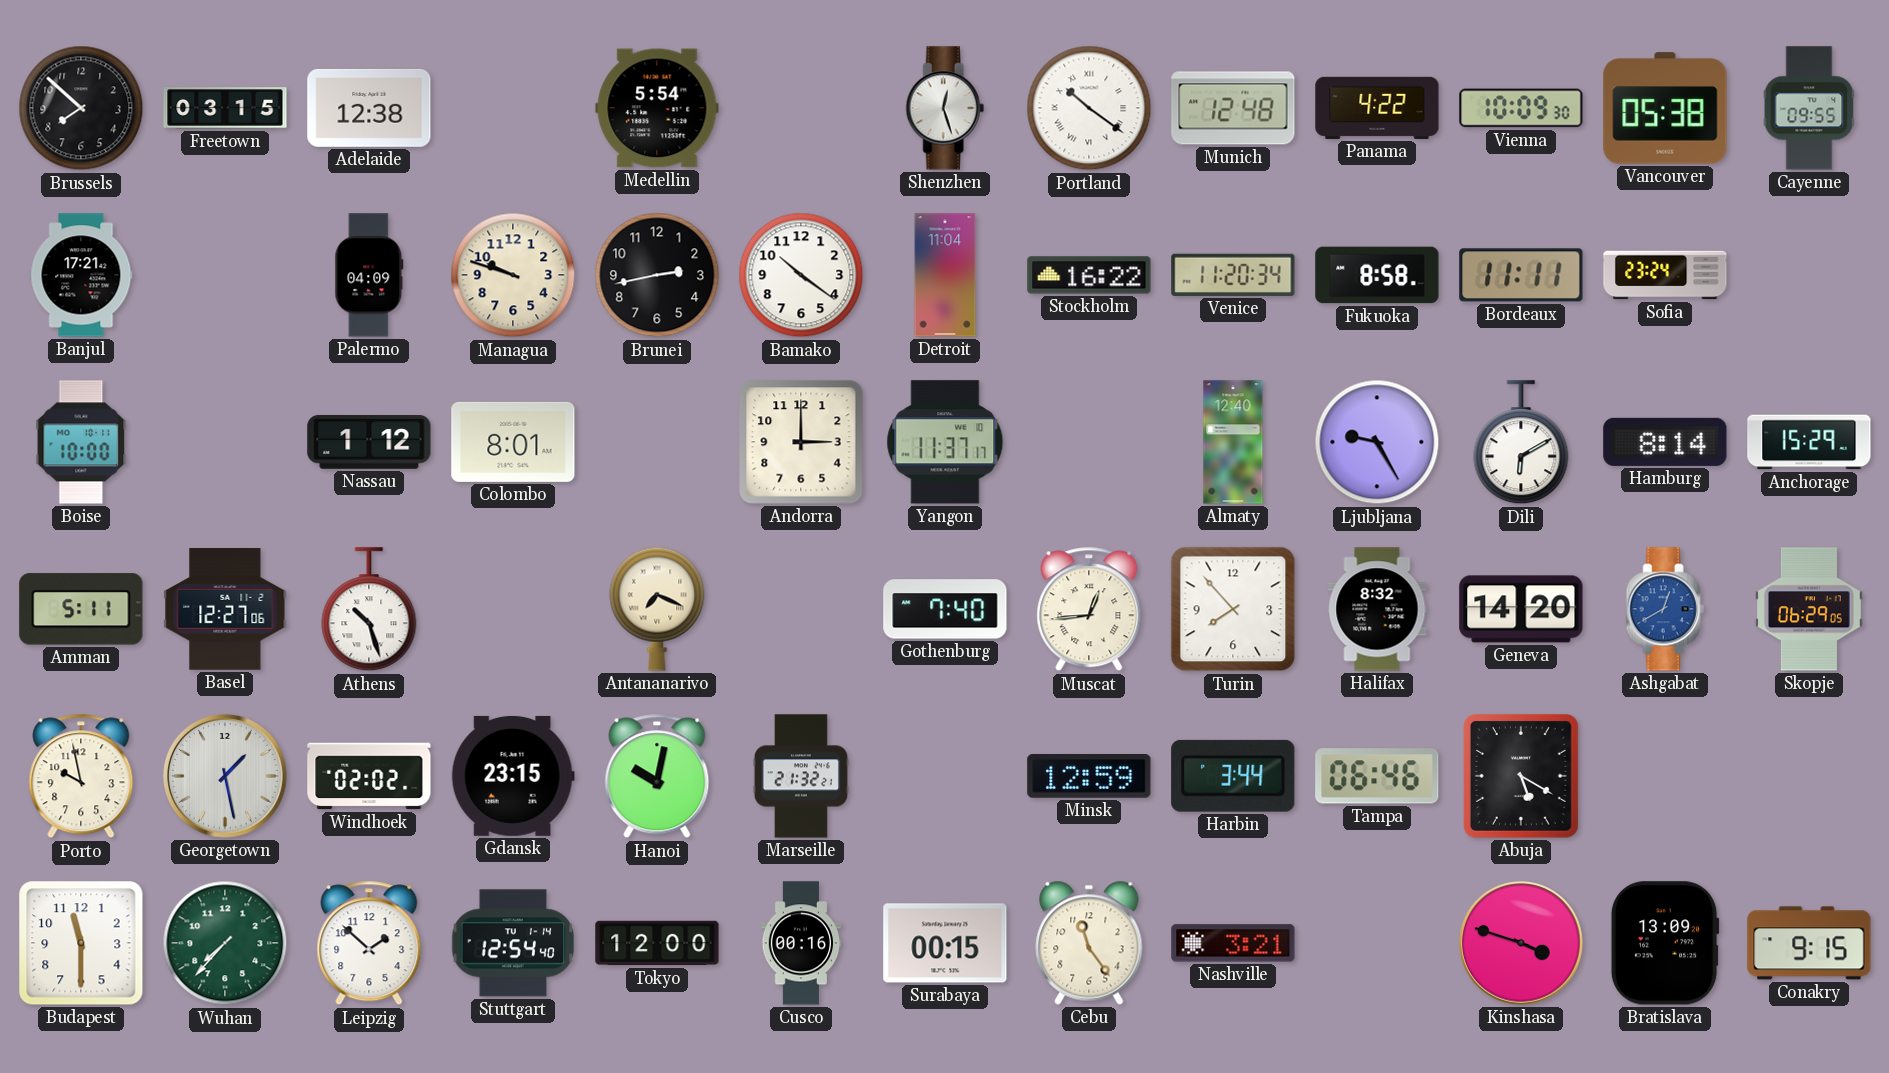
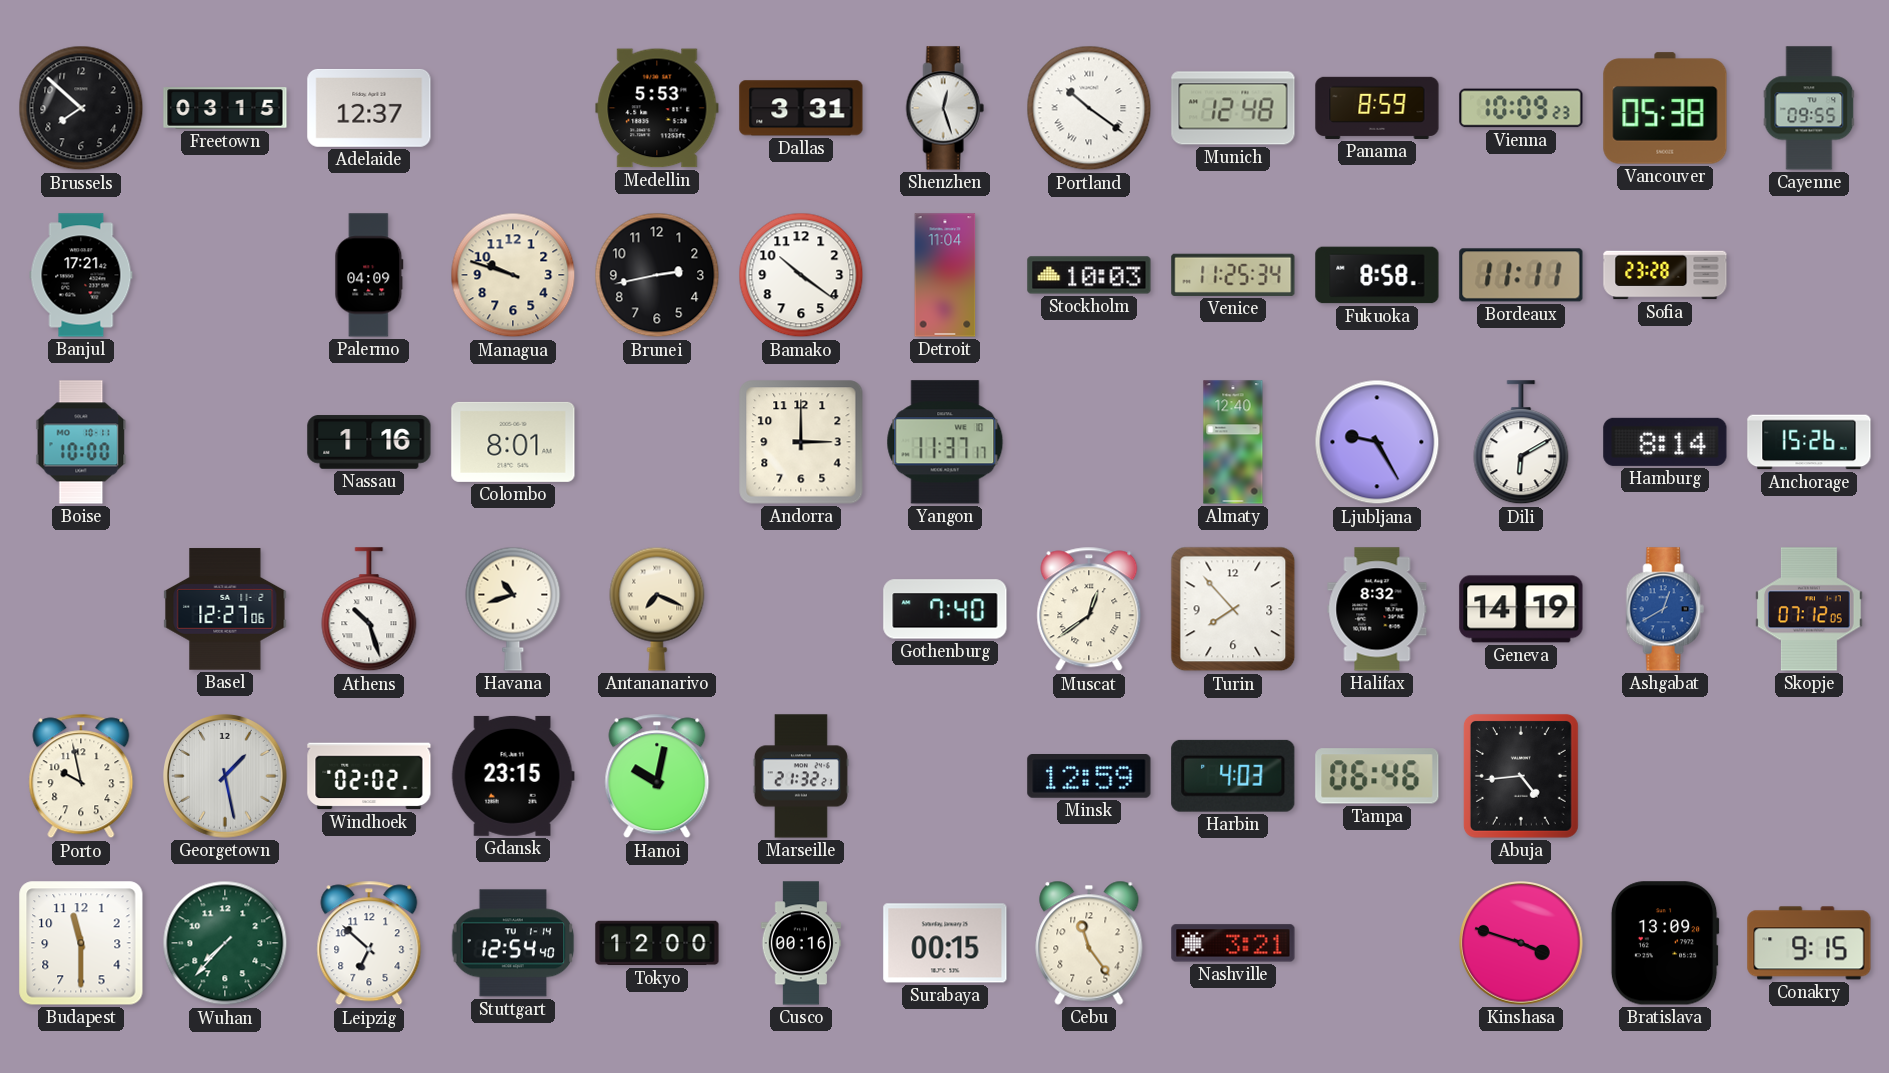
Adelaide: 12:38 -> 12:37 (369, 108)
Medellin: 5:54 -> 5:53 (657, 108)
Dallas: none -> 3:31 (801, 108)
Panama: 4:22 -> 8:59 (1377, 108)
Vienna: 10:09:30 -> 10:09:23 (1521, 108)
Stockholm: 16:22 -> 10:03 (1089, 275)
Venice: 11:20 -> 11:25 (1233, 275)
Sofia: 23:24 -> 23:28 (1665, 275)
Nassau: 1:12 -> 1:16 (369, 442)
Anchorage: 15:29 -> 15:26 (1809, 442)
Amman: 5:11 -> none (81, 609)
Havana: none -> 10:42 (513, 609)
Muscat: 12:44 -> 12:39 (1089, 609)
Geneva: 14:20 -> 14:19 (1521, 609)
Skopje: 06:29 -> 07:12 (1810, 609)
Harbin: 3:44 -> 4:03 (1233, 776)
Abuja: 5:20 -> 4:44 (1521, 776)
Leipzig: 1:52 -> 6:52 (369, 943)
